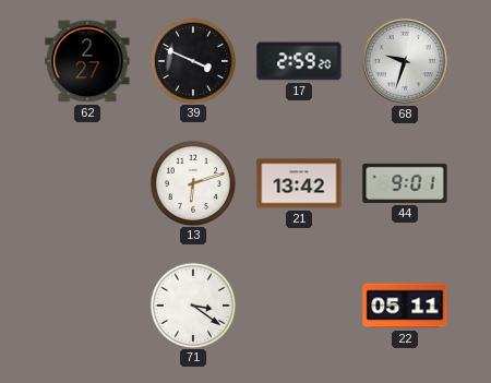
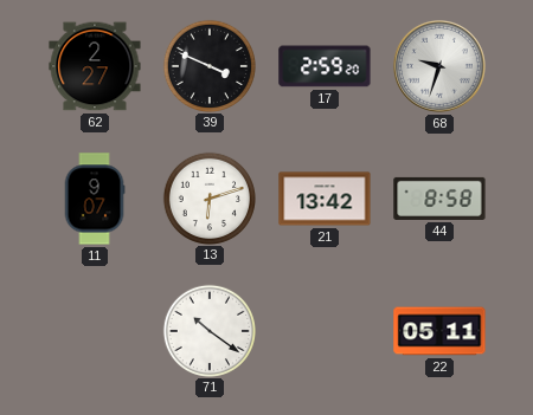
11: none -> 9:07 (95, 199)
44: 9:01 -> 8:58 (439, 199)
71: 3:21 -> 10:21 (208, 330)
